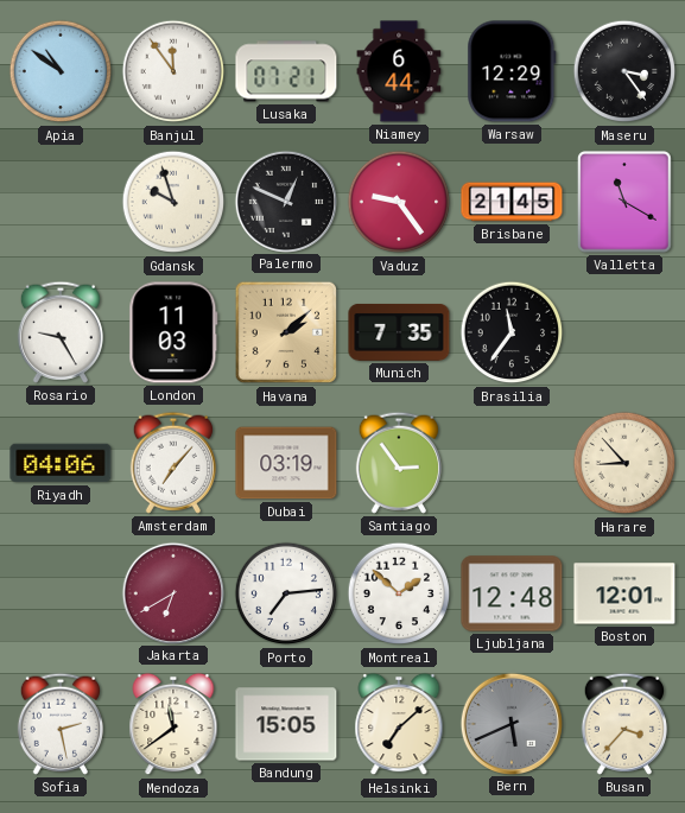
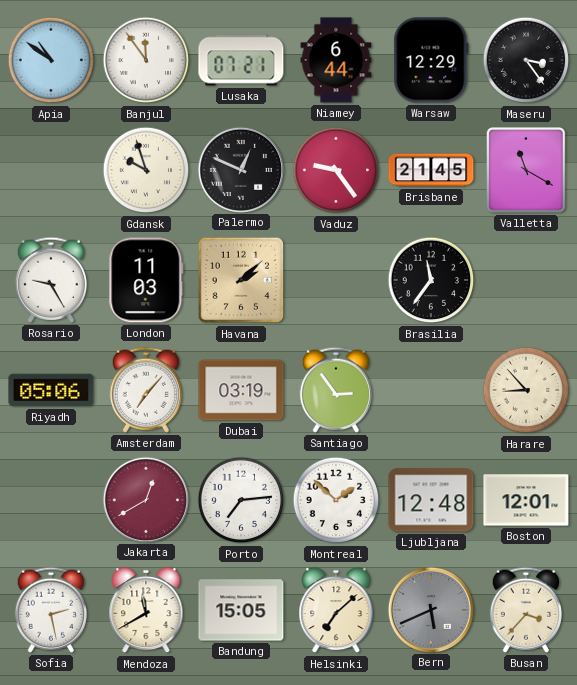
Munich: 7:35 -> none (399, 332)
Riyadh: 04:06 -> 05:06 (51, 390)
Jakarta: 6:40 -> 12:40 (145, 499)
Mendoza: 11:39 -> 11:40 (146, 610)
